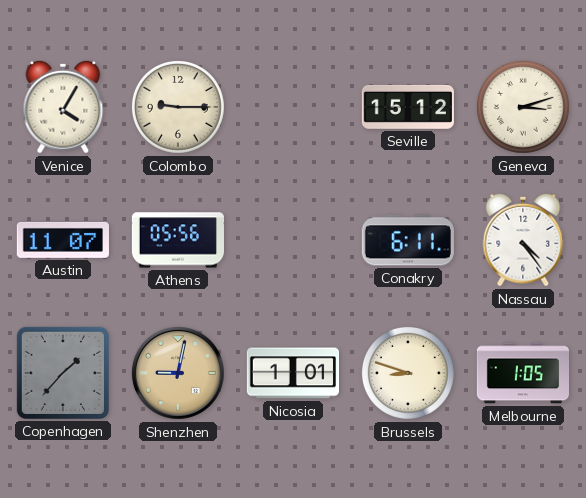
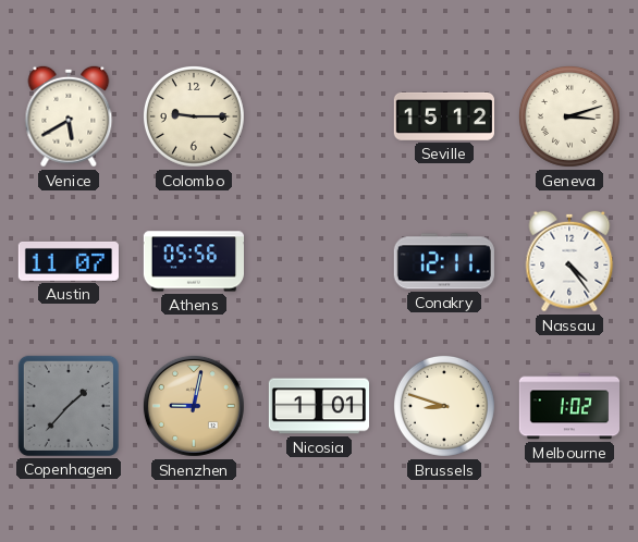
Venice: 4:05 -> 5:40 (69, 116)
Conakry: 6:11 -> 12:11 (444, 261)
Melbourne: 1:05 -> 1:02 (568, 406)
